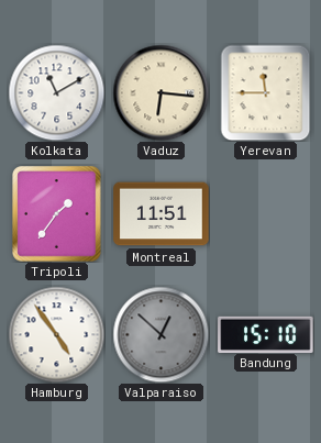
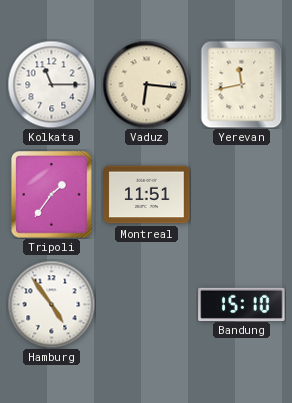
Kolkata: 11:10 -> 11:15 (51, 84)
Yerevan: 11:45 -> 11:43 (242, 84)
Valparaiso: 12:52 -> none (160, 334)
